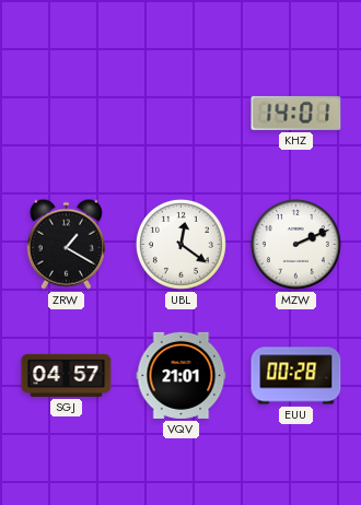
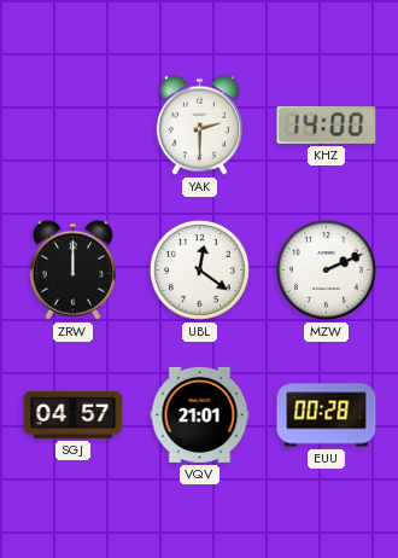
YAK: none -> 2:30 (199, 124)
KHZ: 14:01 -> 14:00 (327, 124)
ZRW: 1:20 -> 12:00 (72, 269)
